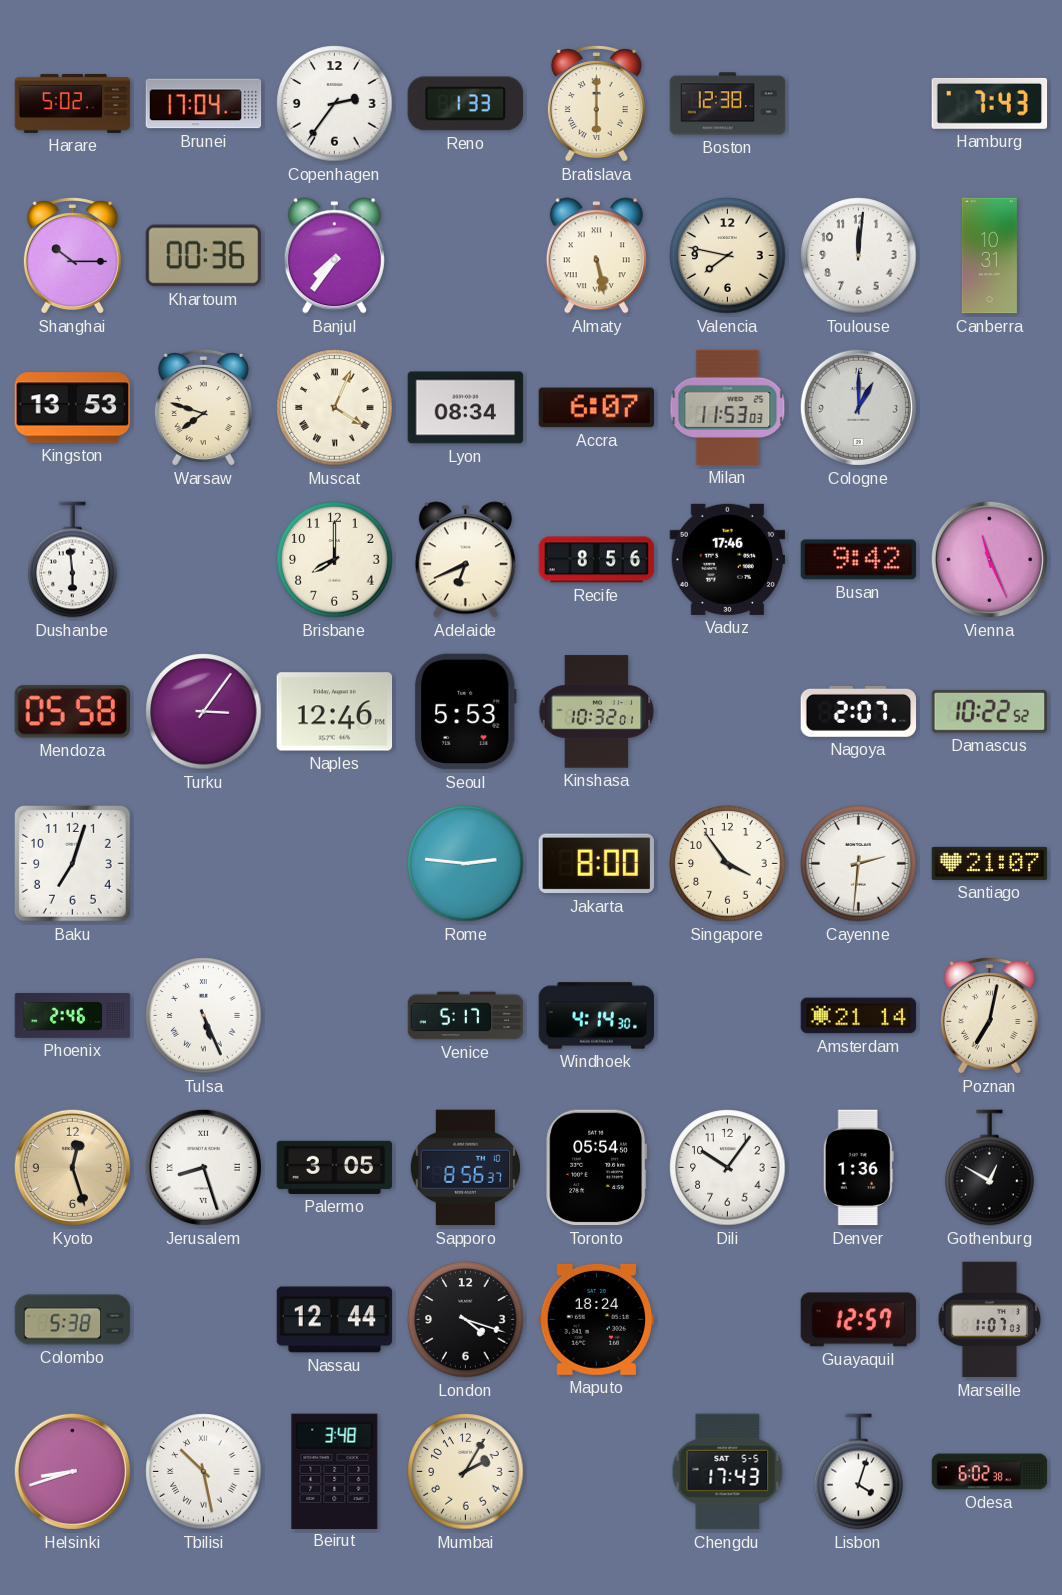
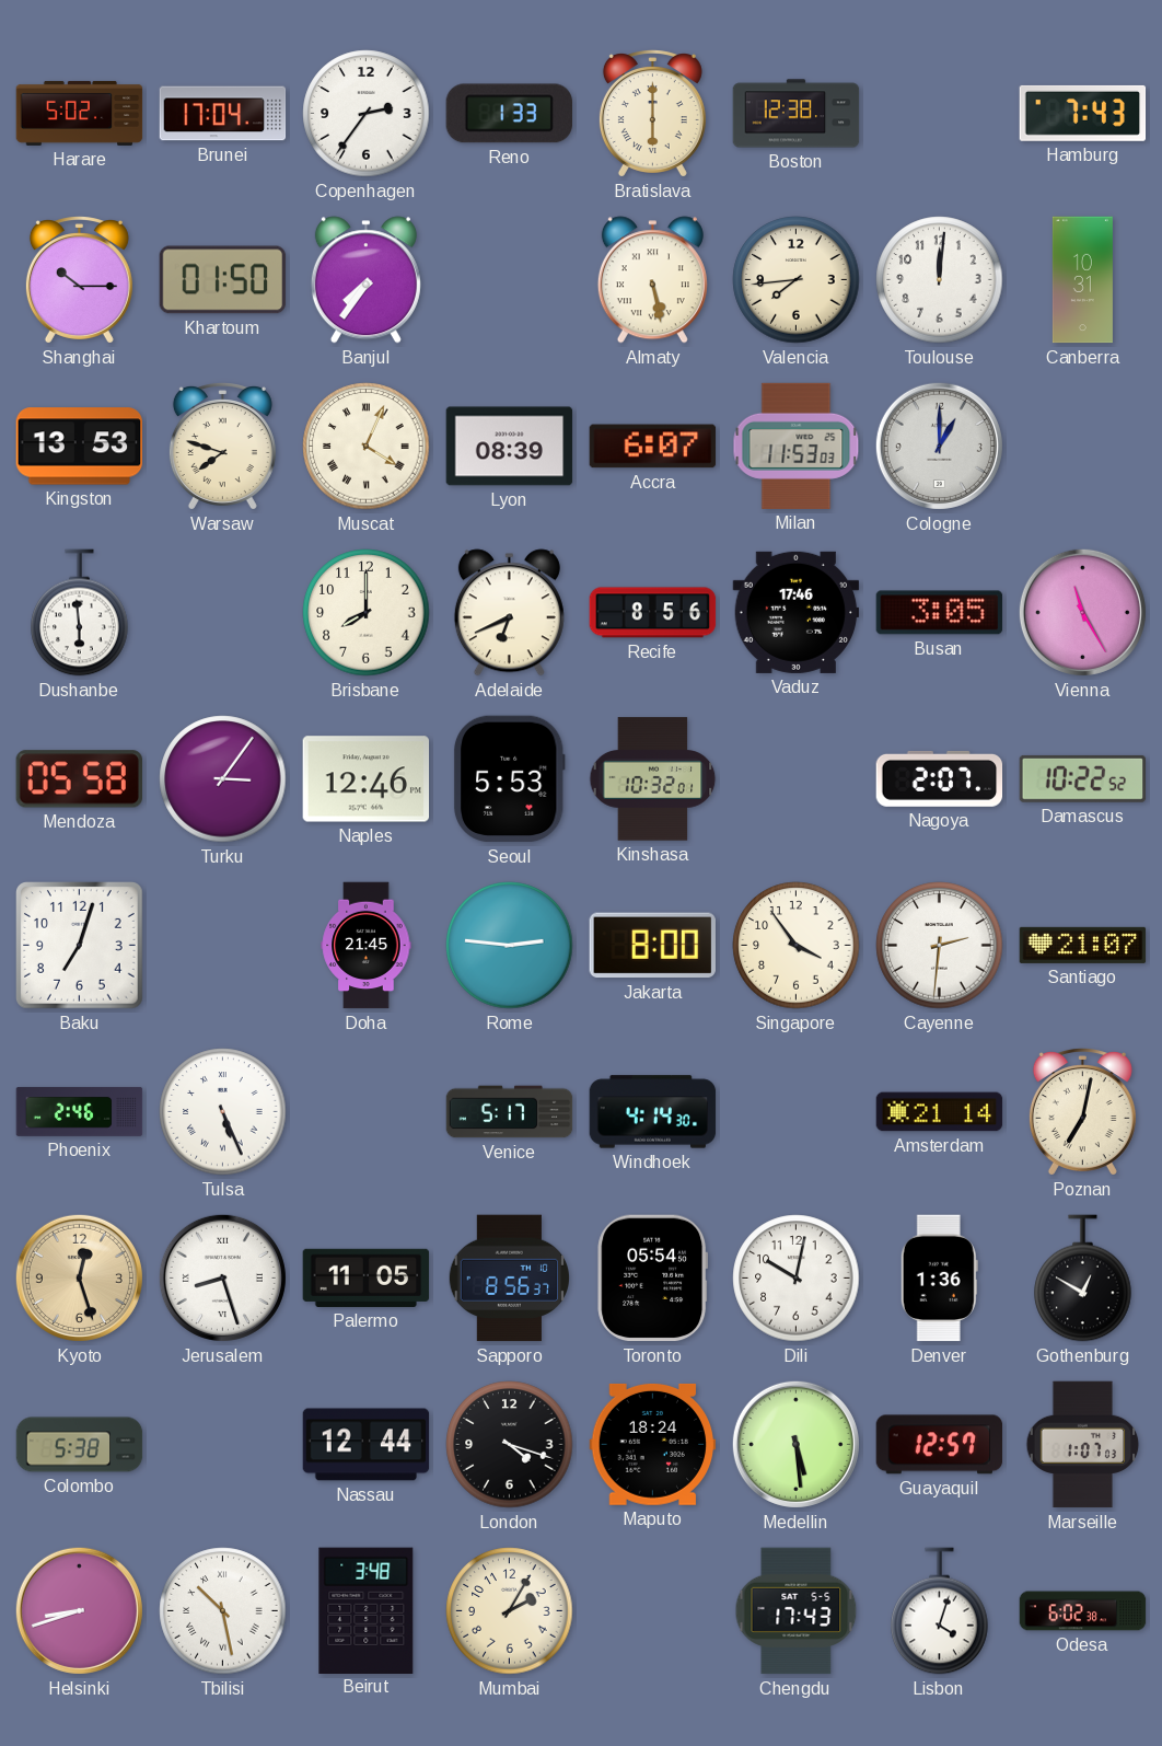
Khartoum: 00:36 -> 01:50 (223, 280)
Valencia: 7:47 -> 7:44 (797, 280)
Lyon: 08:34 -> 08:39 (510, 447)
Busan: 9:42 -> 3:05 (940, 613)
Vienna: 11:26 -> 11:25 (1082, 612)
Doha: none -> 21:45 (367, 946)
Palermo: 3:05 -> 11:05 (367, 1277)
Dili: 10:06 -> 10:02 (797, 1279)
Medellin: none -> 5:29 (795, 1444)
